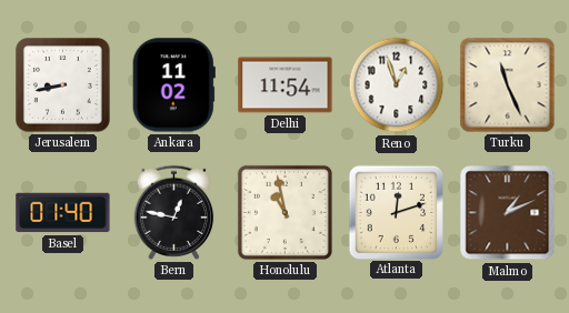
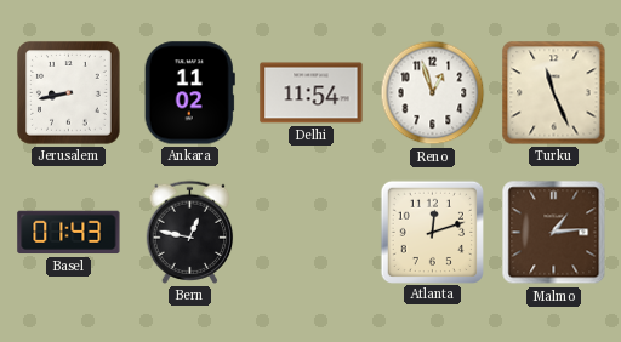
Basel: 01:40 -> 01:43 (69, 233)
Honolulu: 10:58 -> none (284, 212)
Malmo: 1:11 -> 1:14 (554, 233)
